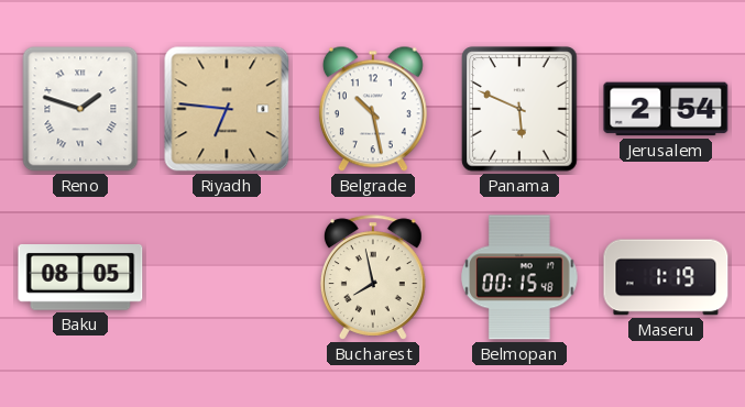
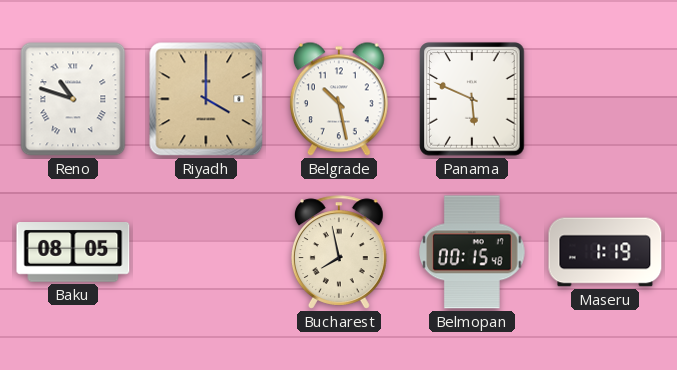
Reno: 1:48 -> 10:48 (73, 99)
Riyadh: 6:46 -> 4:00 (206, 99)
Jerusalem: 2:54 -> none (666, 109)
